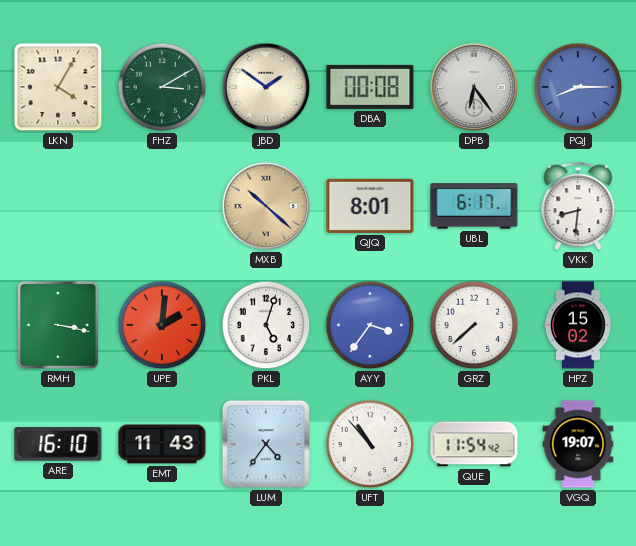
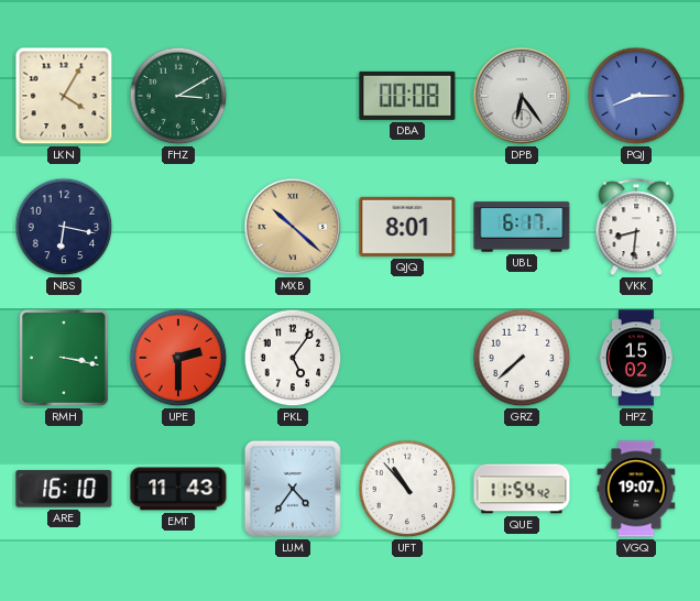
JBD: 1:51 -> none (266, 87)
NBS: none -> 6:17 (64, 227)
UPE: 2:01 -> 2:30 (178, 358)
PKL: 5:03 -> 5:06 (293, 358)
AYY: 3:36 -> none (370, 325)
